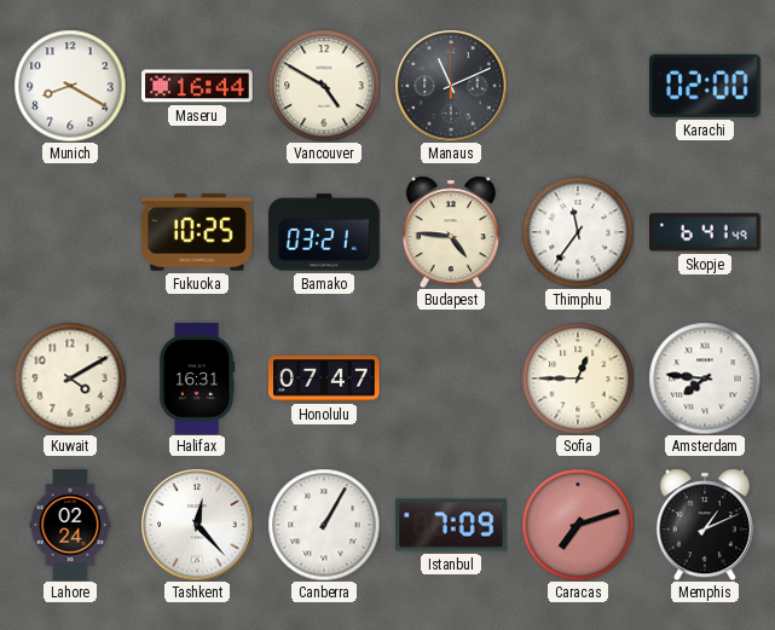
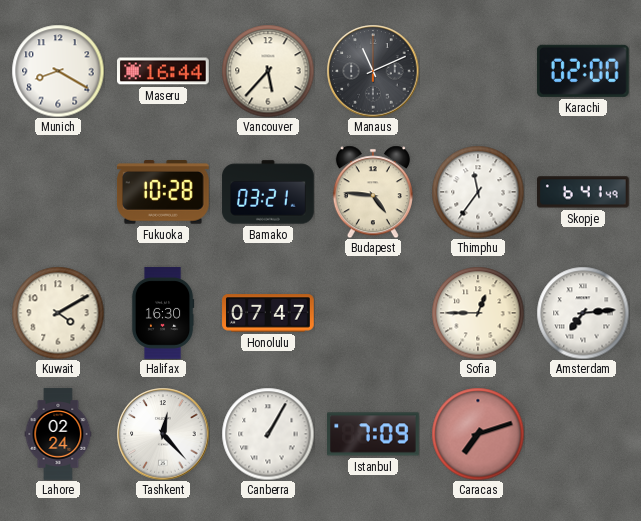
Vancouver: 4:50 -> 5:37 (268, 71)
Fukuoka: 10:25 -> 10:28 (163, 193)
Halifax: 16:31 -> 16:30 (163, 313)
Amsterdam: 7:46 -> 7:14 (583, 313)
Memphis: 1:11 -> none (705, 525)
